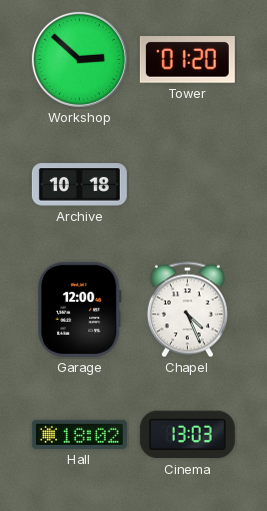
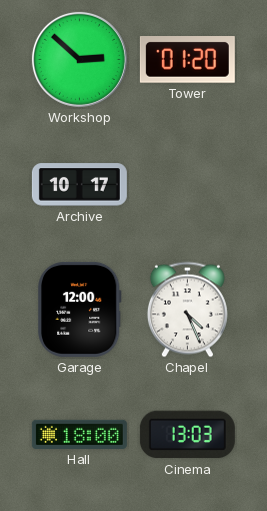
Archive: 10:18 -> 10:17 (79, 185)
Hall: 18:02 -> 18:00 (79, 434)
